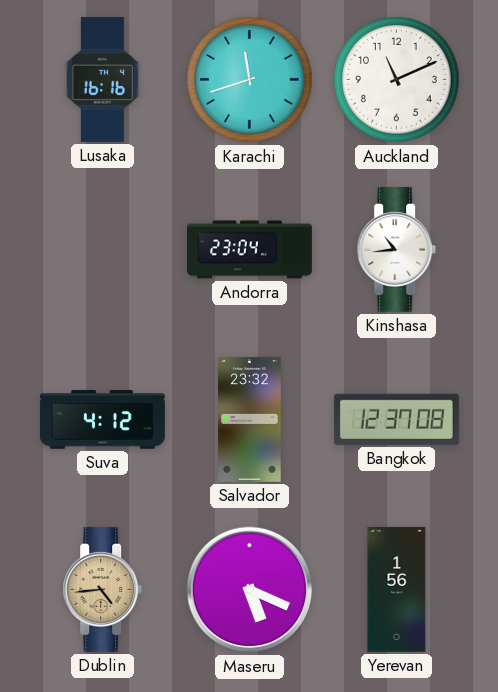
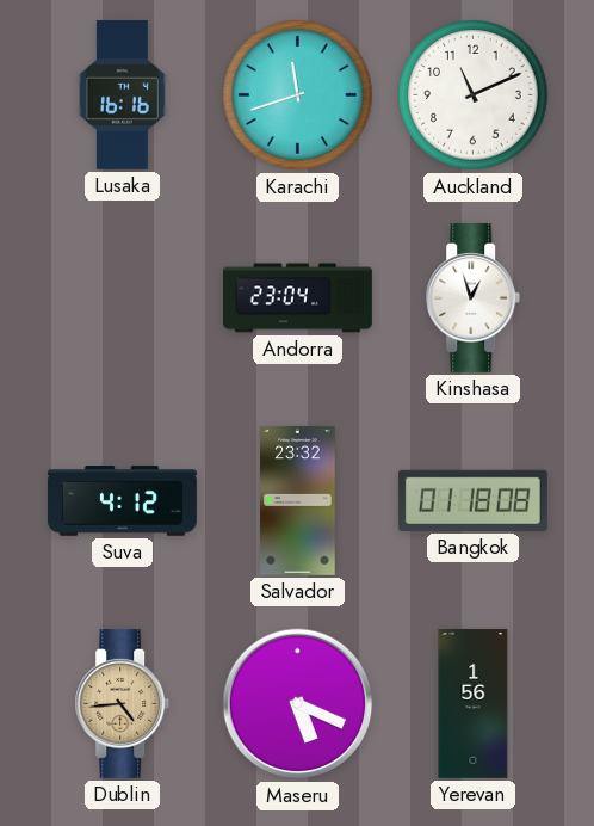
Kinshasa: 10:44 -> 12:57 (474, 297)
Bangkok: 12:37 -> 01:18 (472, 500)
